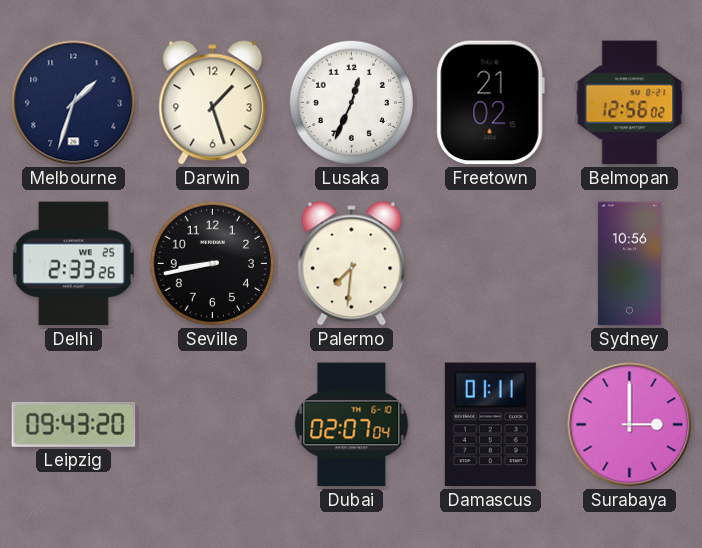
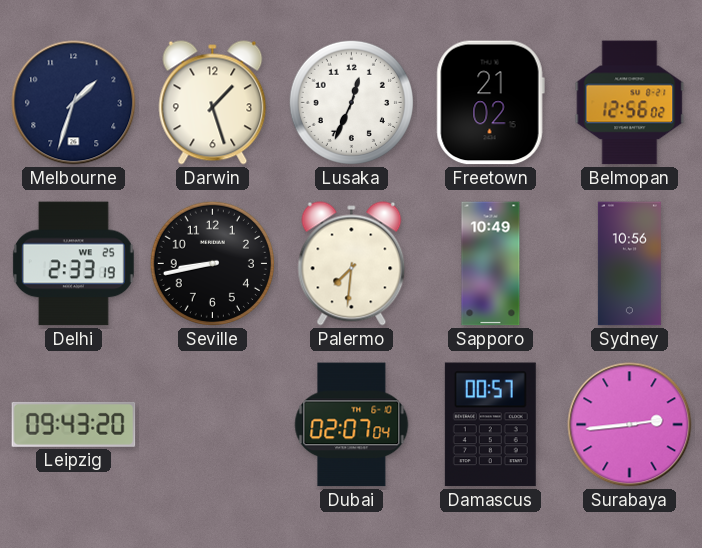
Delhi: 2:33:26 -> 2:33:19 (73, 264)
Sapporo: none -> 10:49 (491, 264)
Damascus: 01:11 -> 00:57 (490, 425)
Surabaya: 3:00 -> 2:44 (630, 425)
